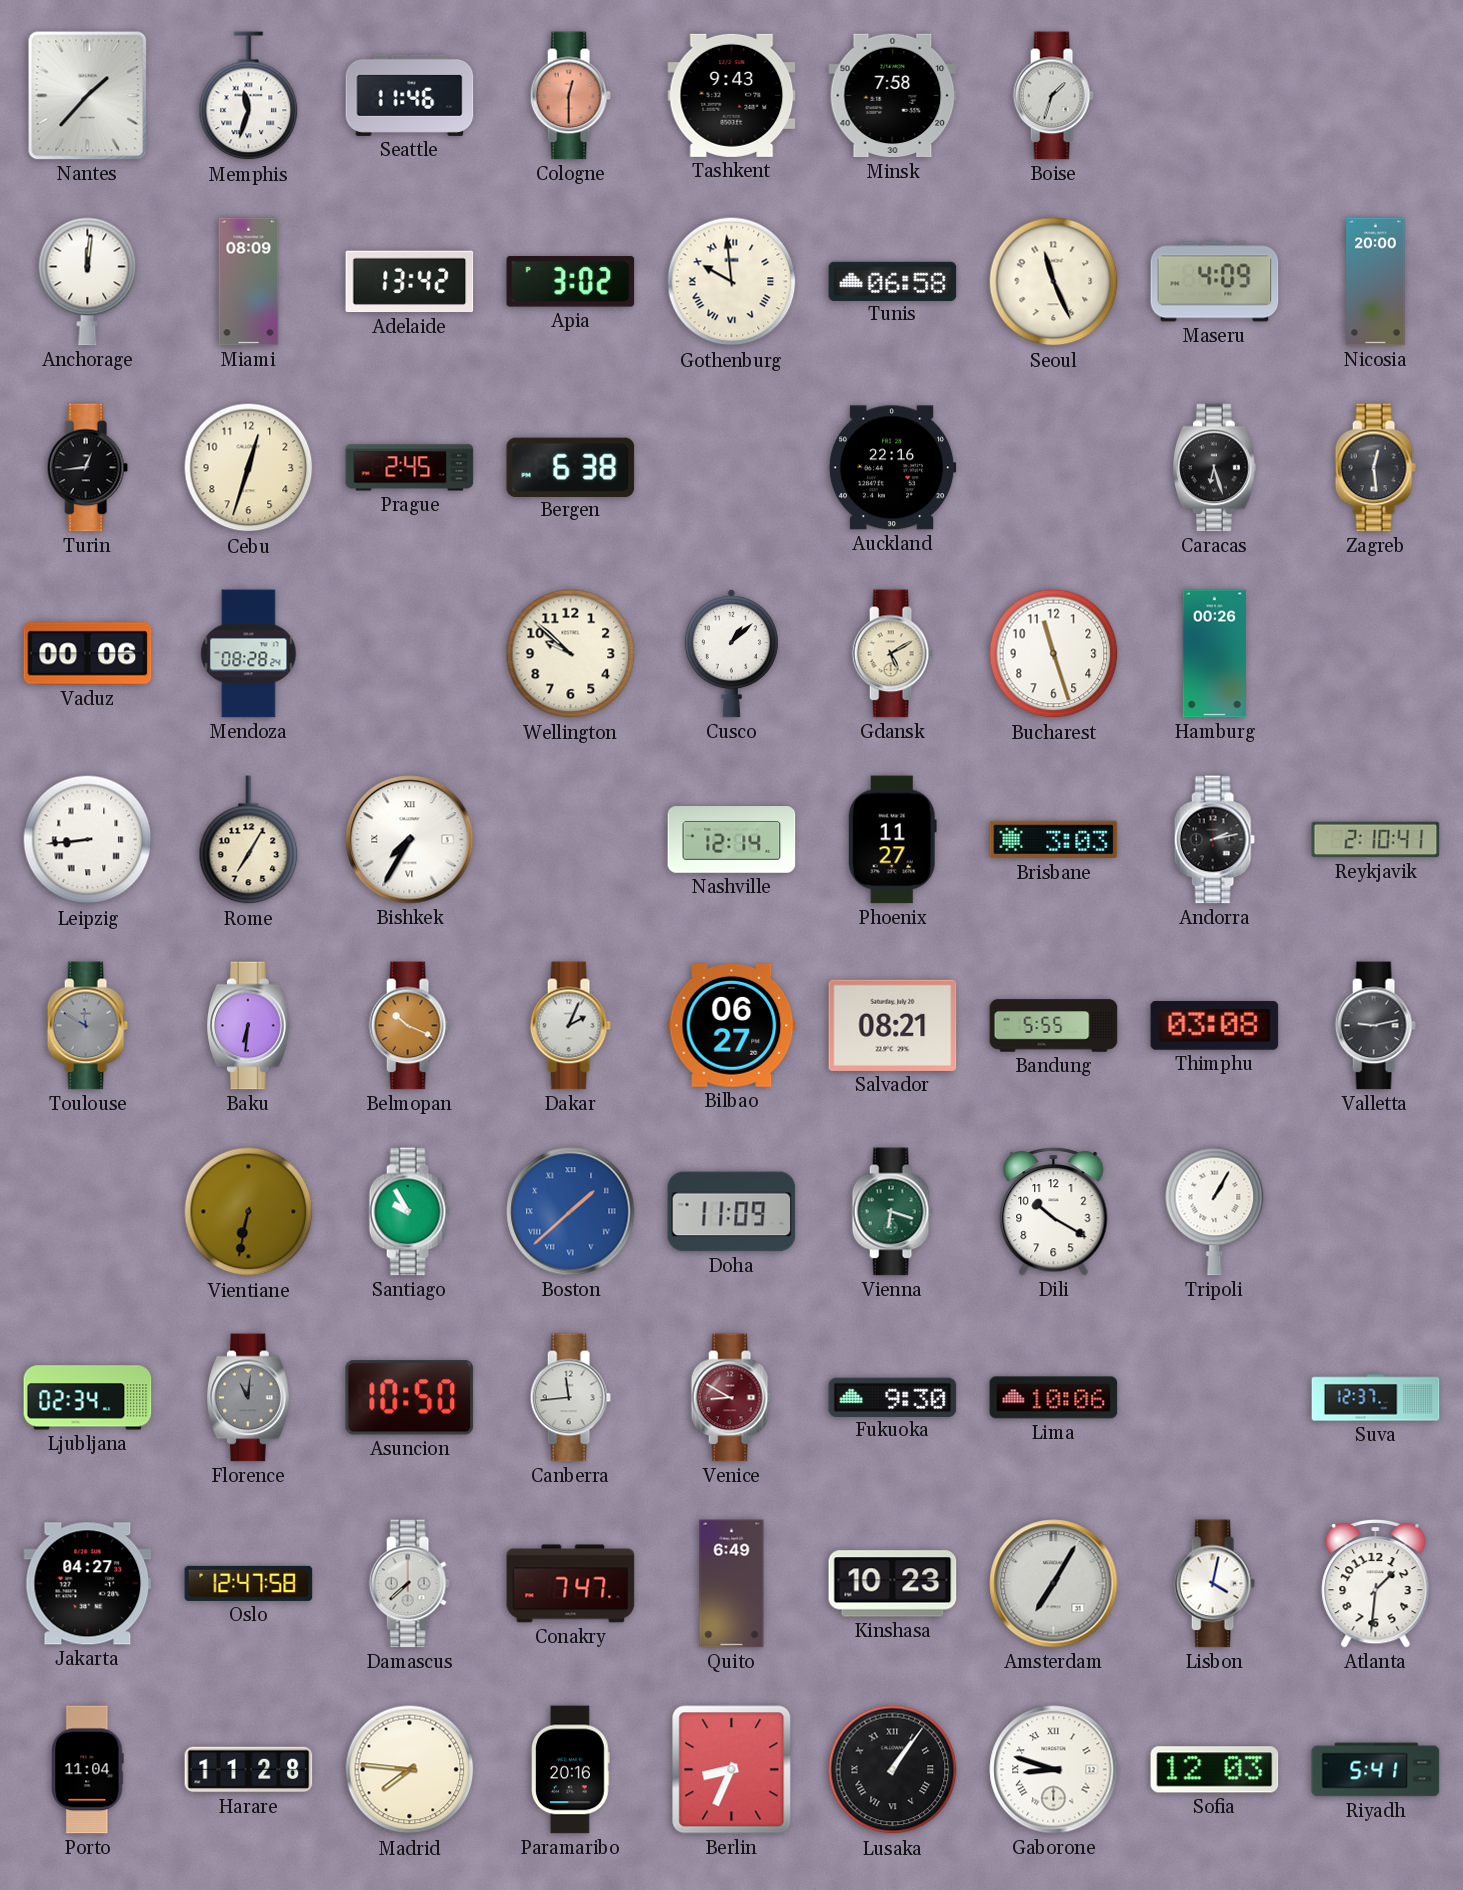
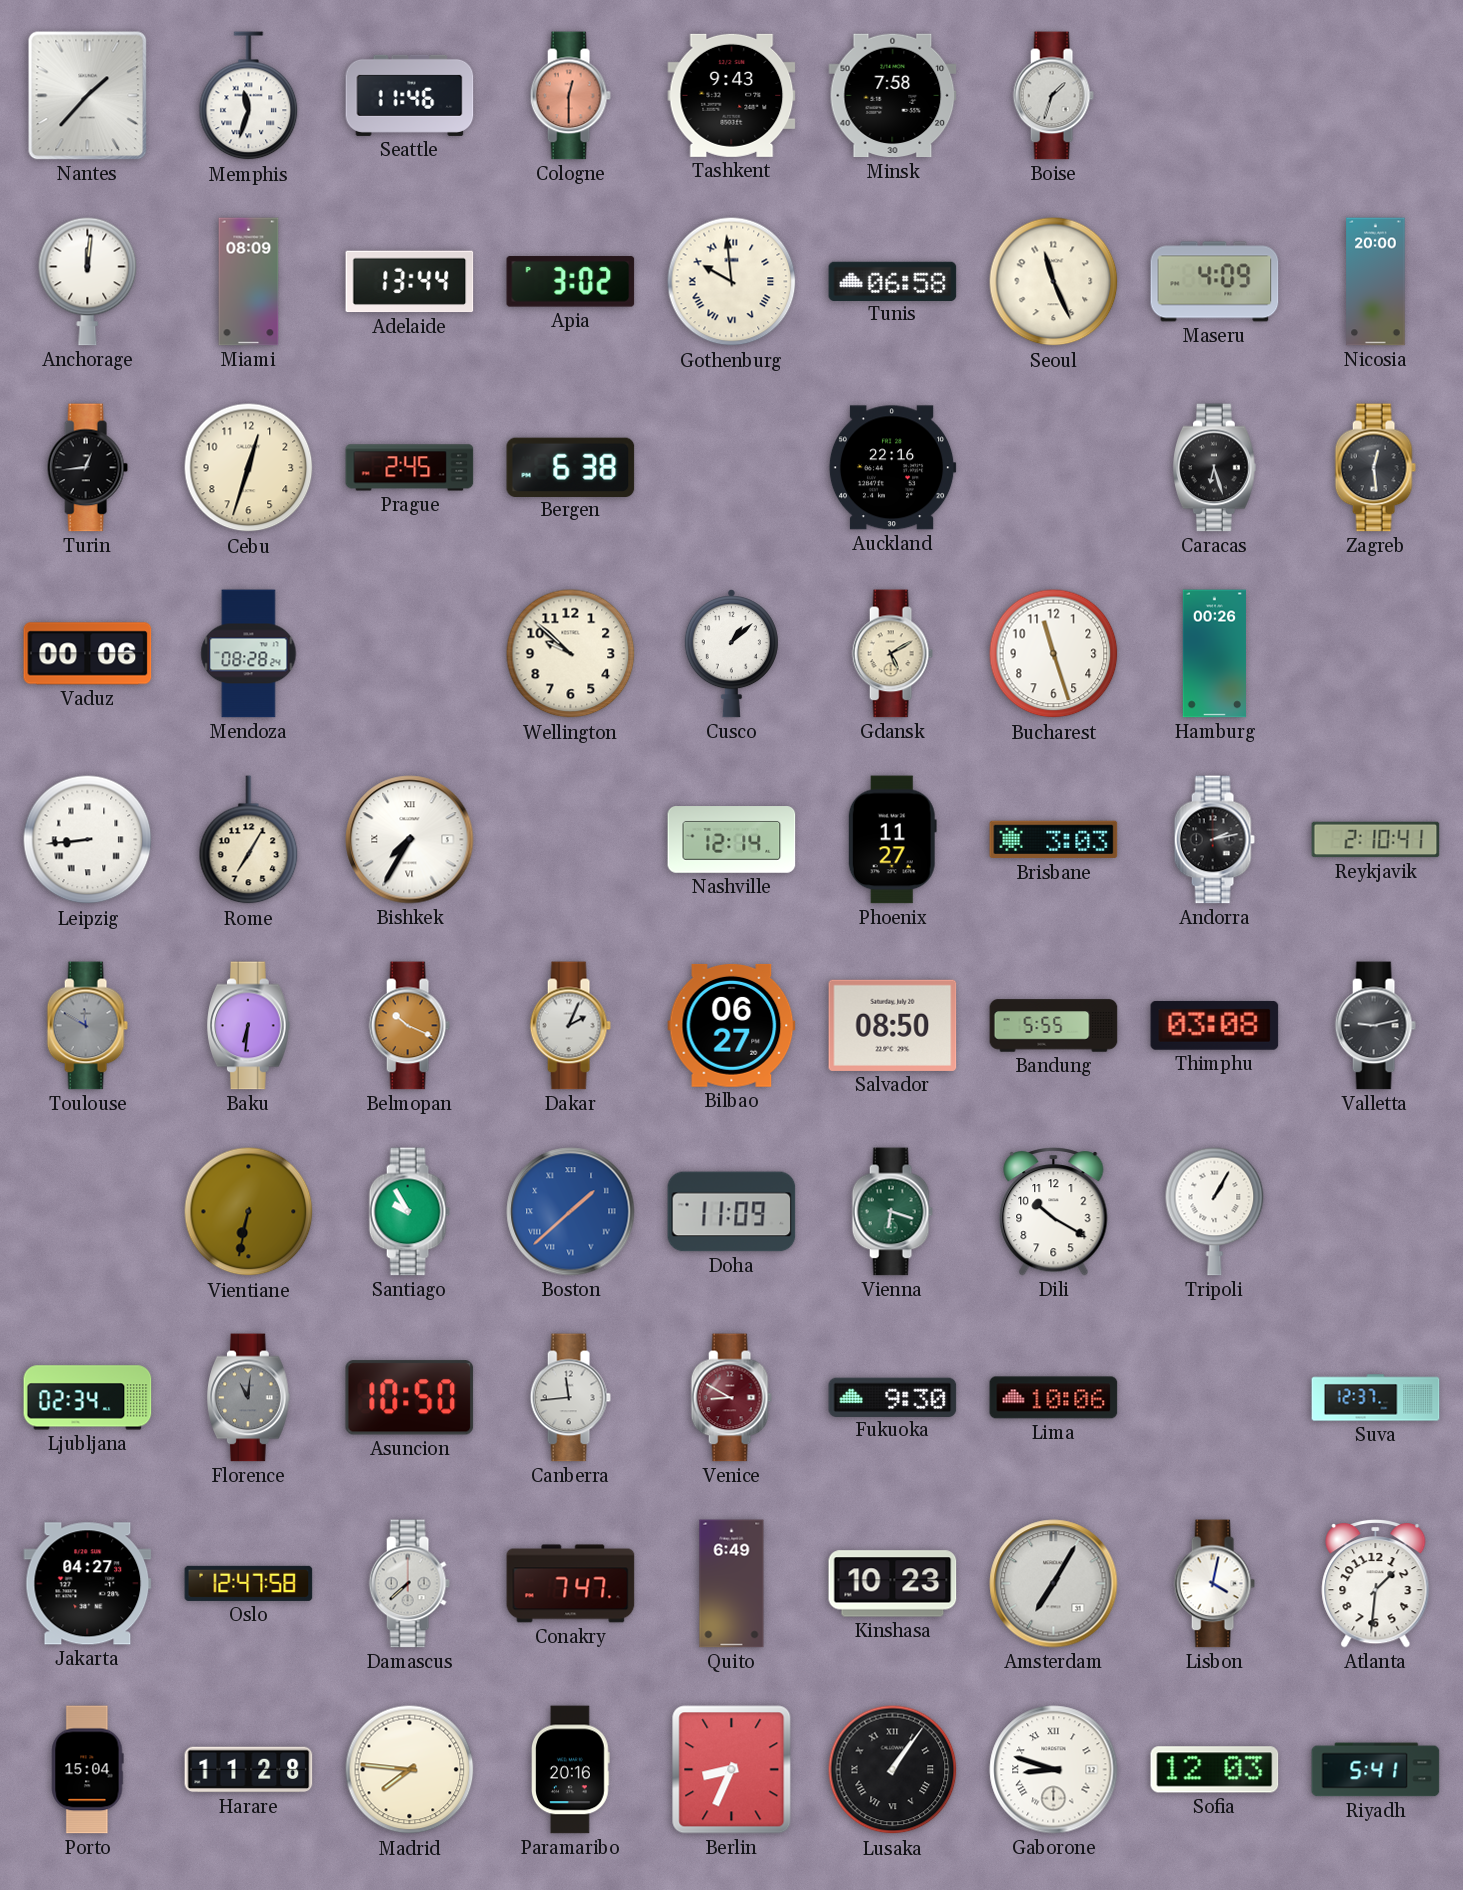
Adelaide: 13:42 -> 13:44 (410, 282)
Salvador: 08:21 -> 08:50 (893, 1025)
Porto: 11:04 -> 15:04 (88, 1770)
